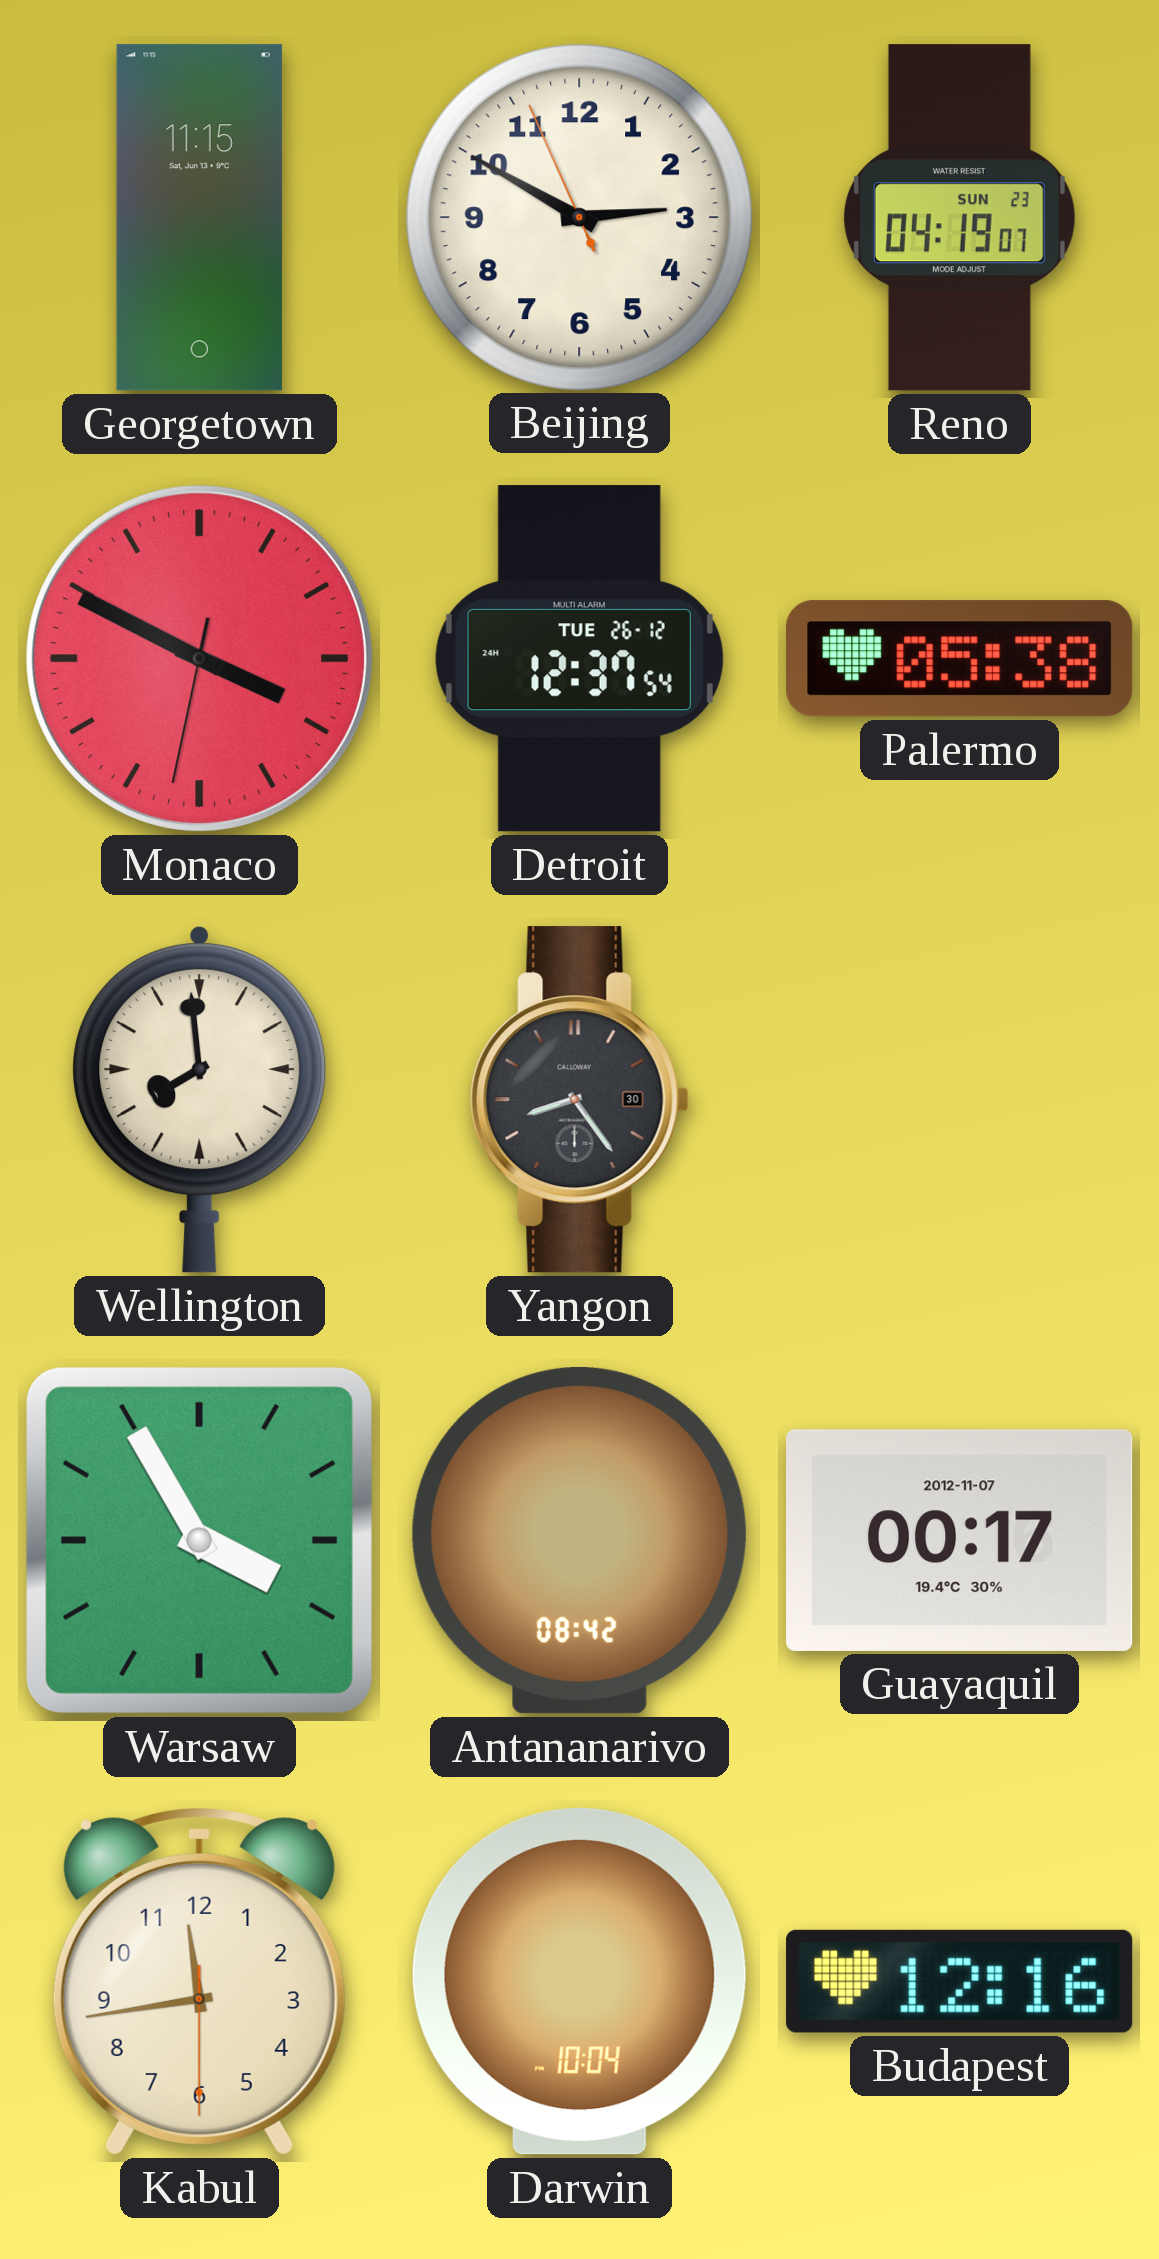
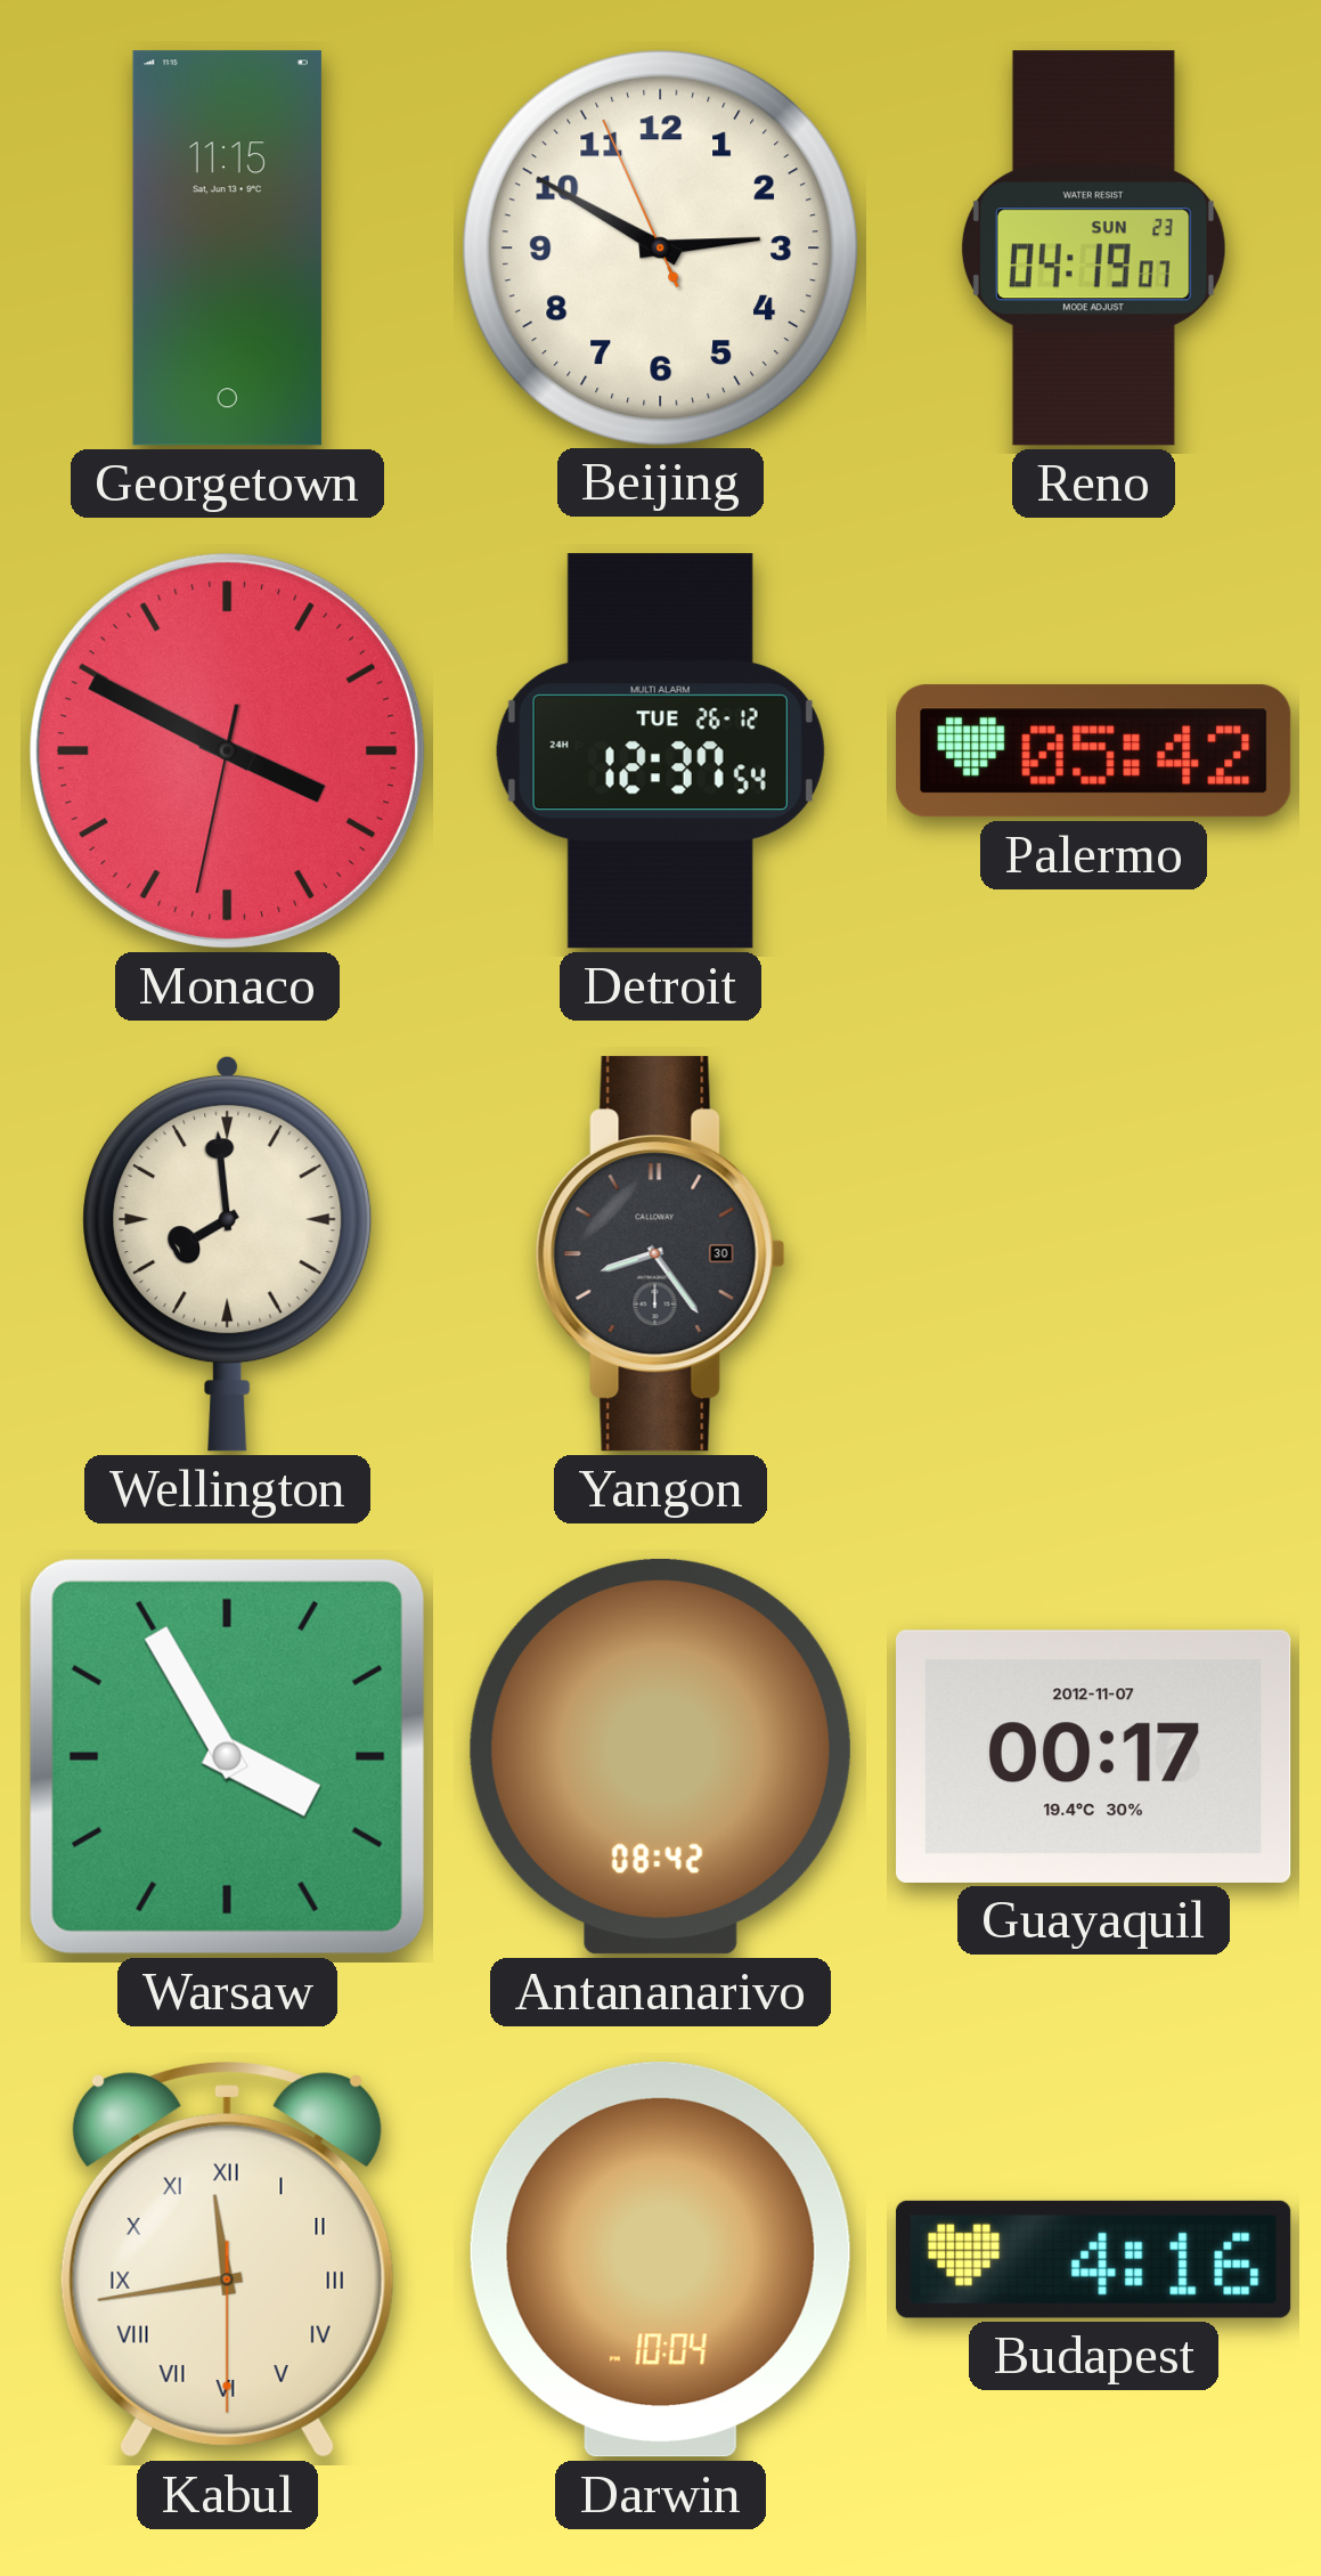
Palermo: 05:38 -> 05:42 (1094, 751)
Kabul numerals: Arabic -> Roman (227, 2260)
Budapest: 12:16 -> 4:16 (1094, 2259)
